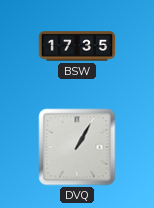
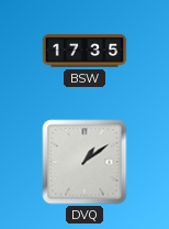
DVQ: 1:05 -> 1:09 (84, 162)
